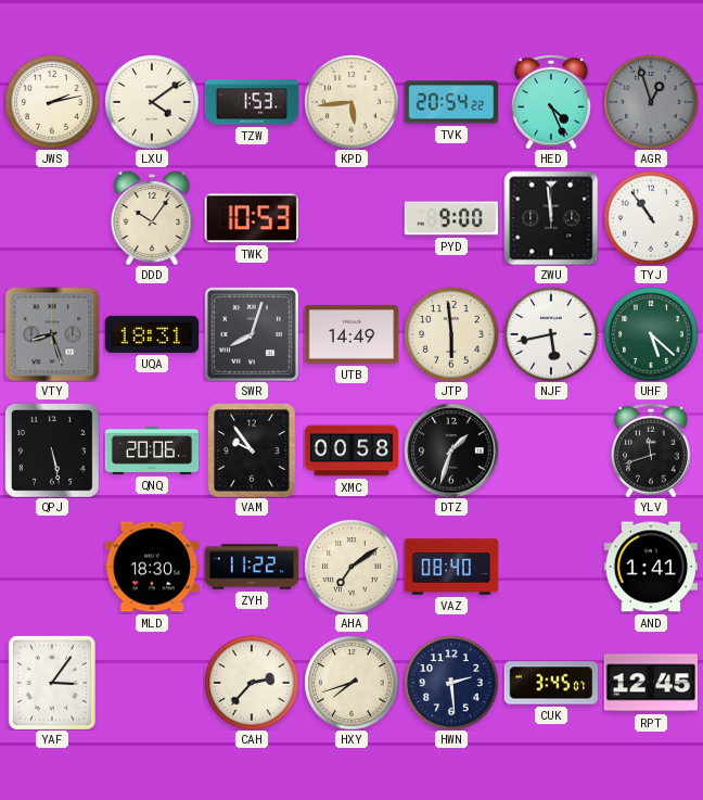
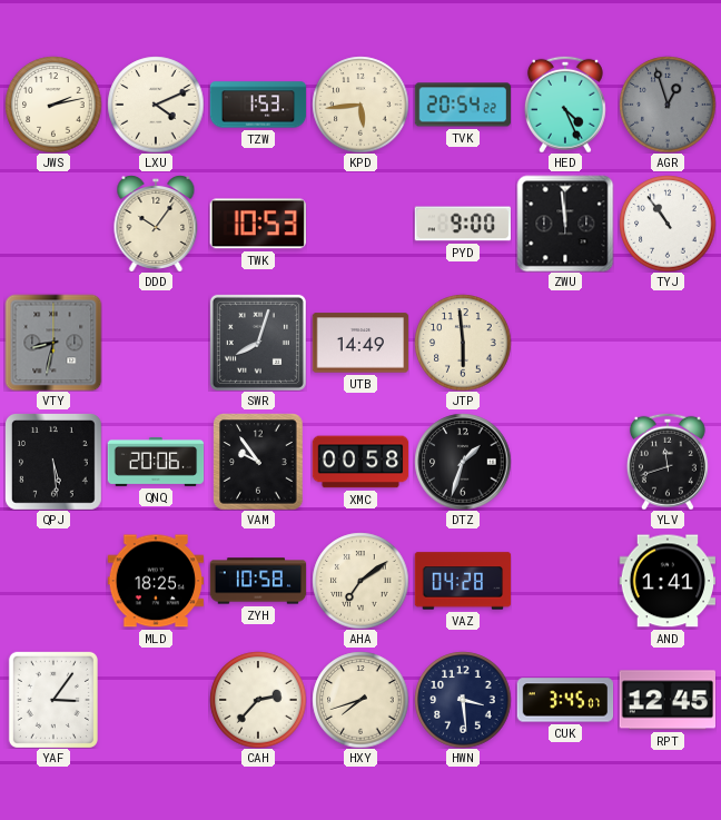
LXU: 4:09 -> 4:11 (156, 105)
VTY: 8:27 -> 8:32 (53, 343)
UQA: 18:31 -> none (152, 334)
NJF: 5:43 -> none (551, 334)
UHF: 5:22 -> none (651, 334)
QPJ: 5:28 -> 5:29 (53, 462)
MLD: 18:30 -> 18:25 (156, 581)
ZYH: 11:22 -> 10:58 (258, 581)
VAZ: 08:40 -> 04:28 (463, 581)
HWN: 2:29 -> 3:29 (463, 700)
